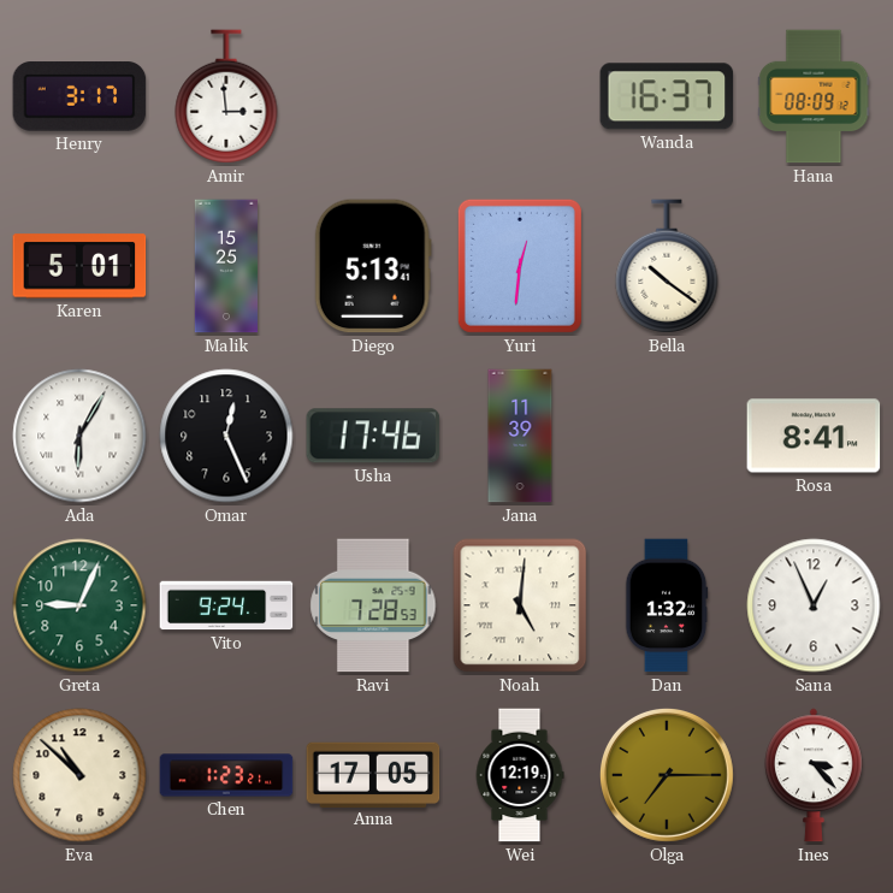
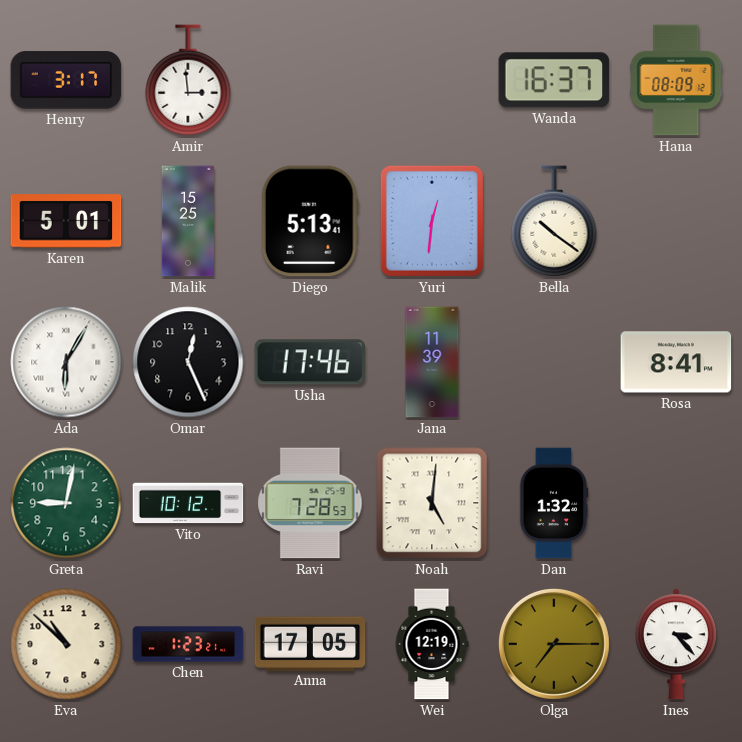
Greta: 9:04 -> 9:02 (66, 503)
Vito: 9:24 -> 10:12 (188, 503)
Sana: 12:56 -> none (814, 605)
